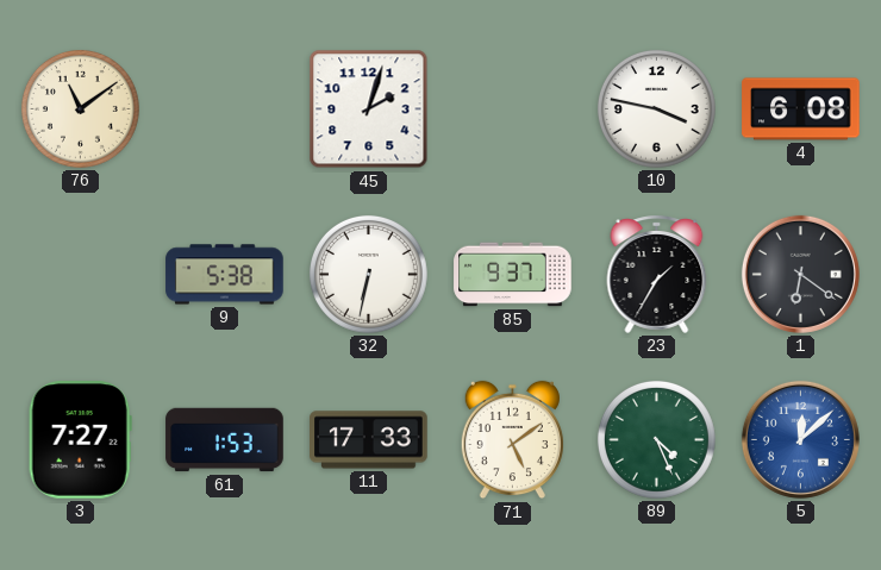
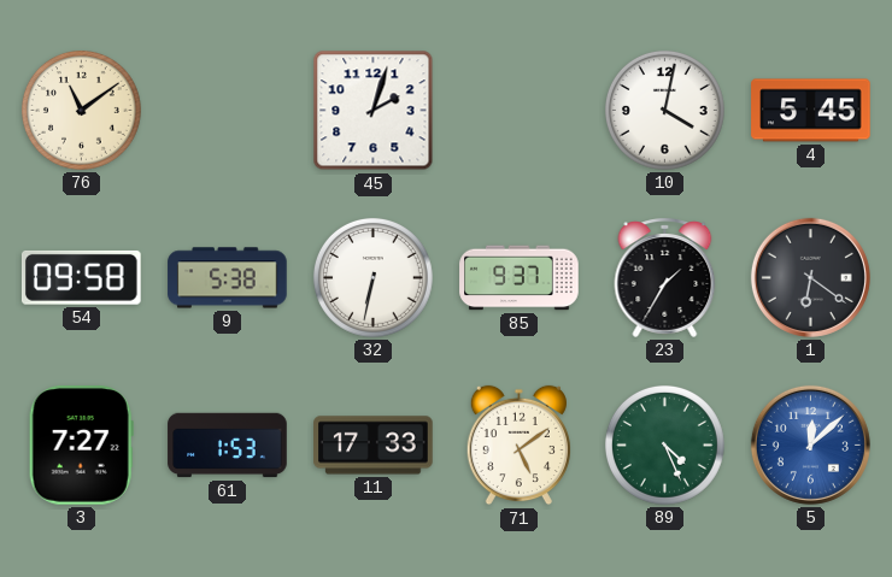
10: 3:47 -> 4:02 (664, 110)
4: 6:08 -> 5:45 (811, 111)
54: none -> 09:58 (81, 277)
